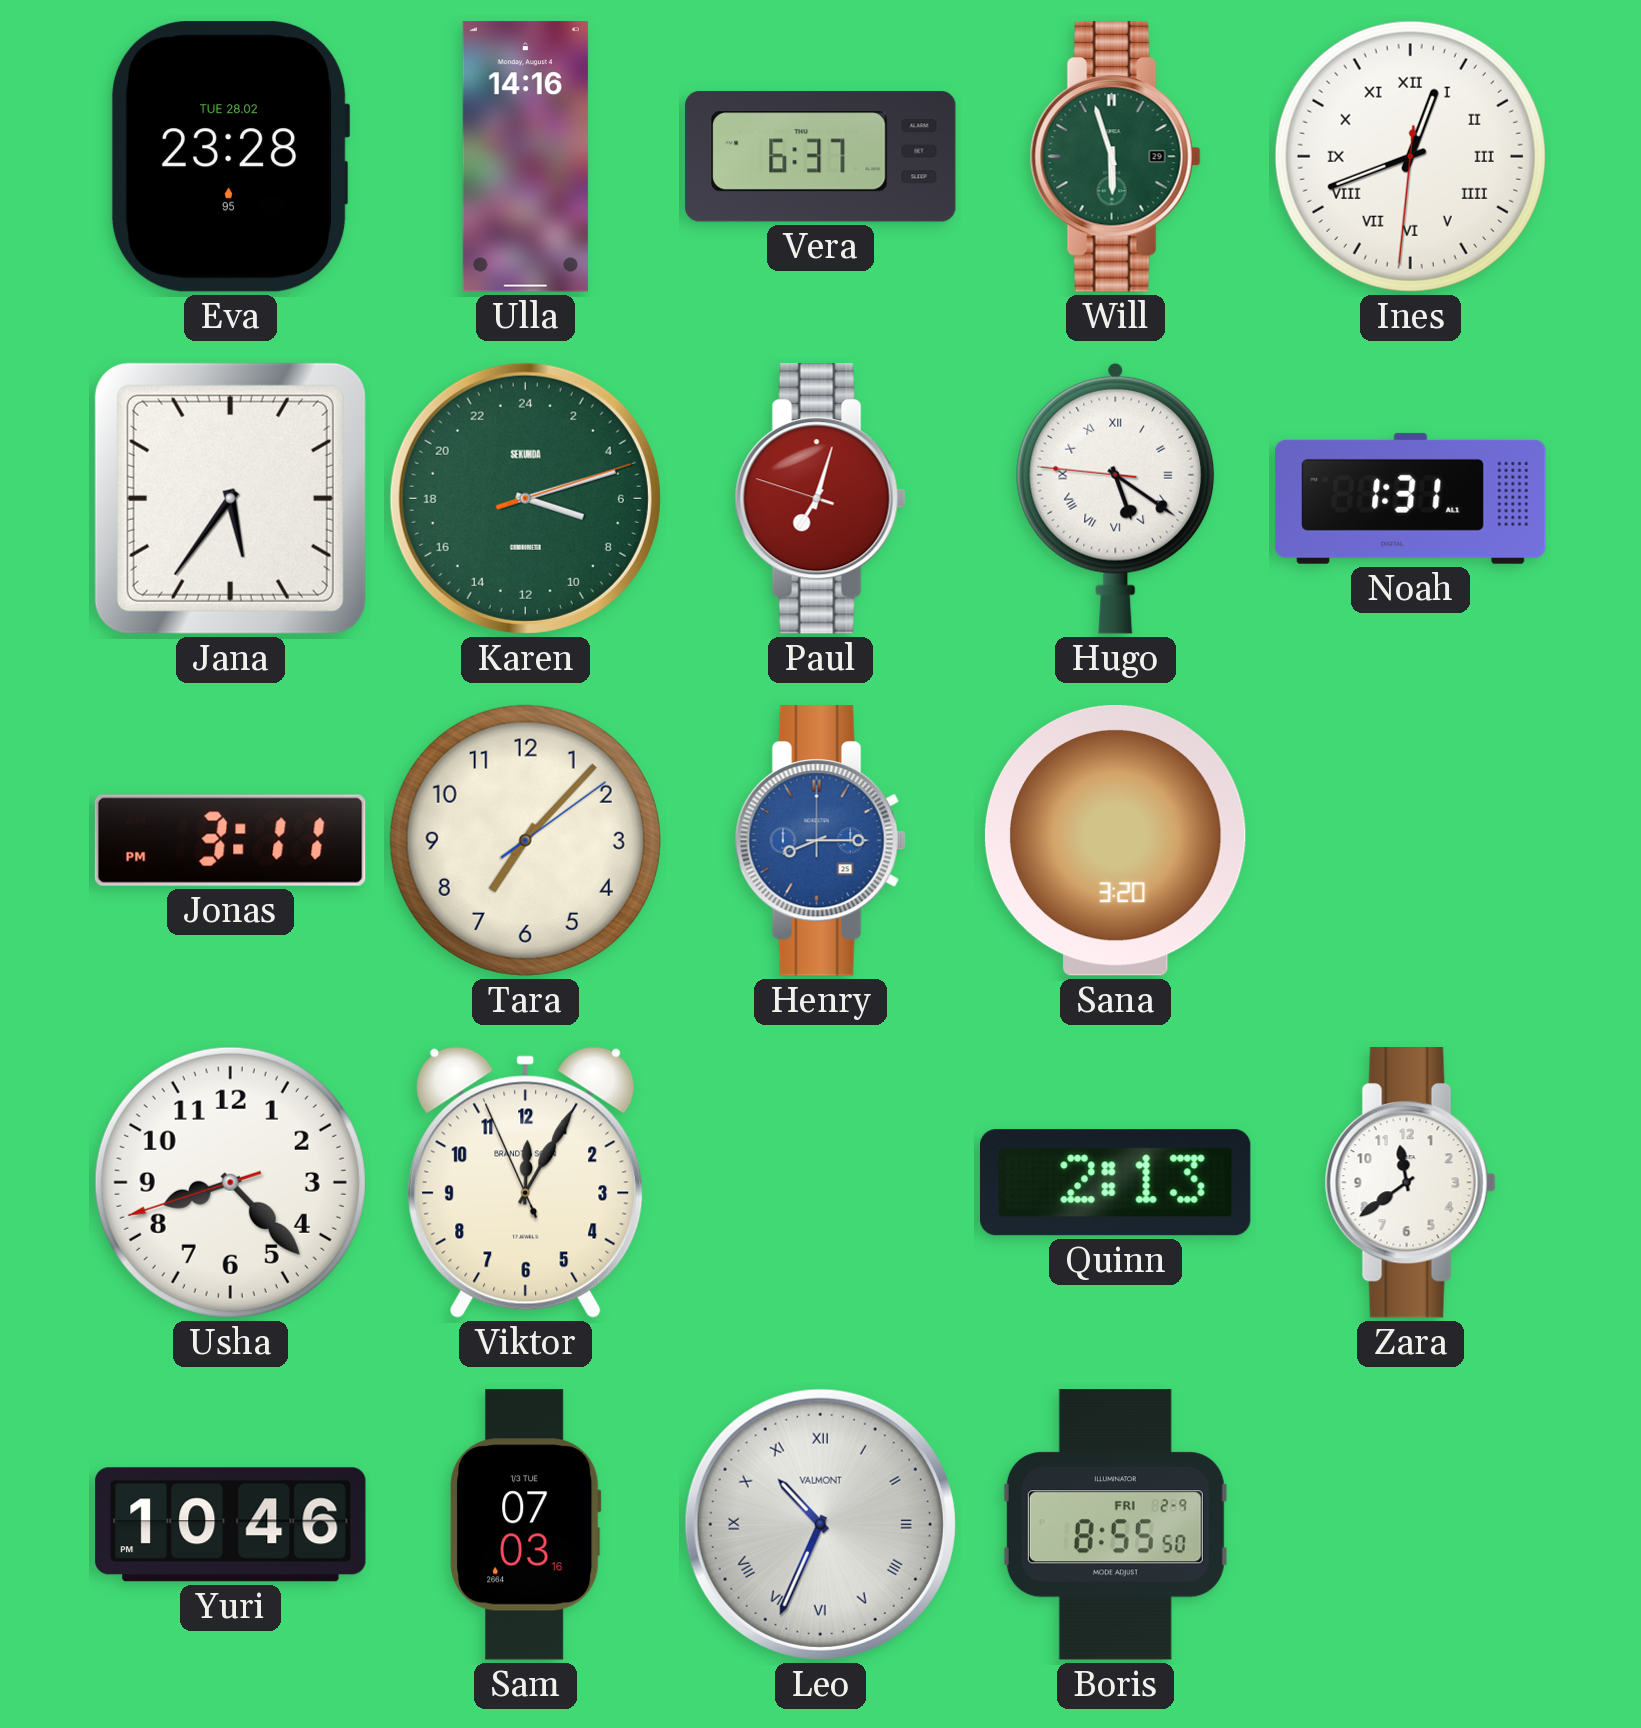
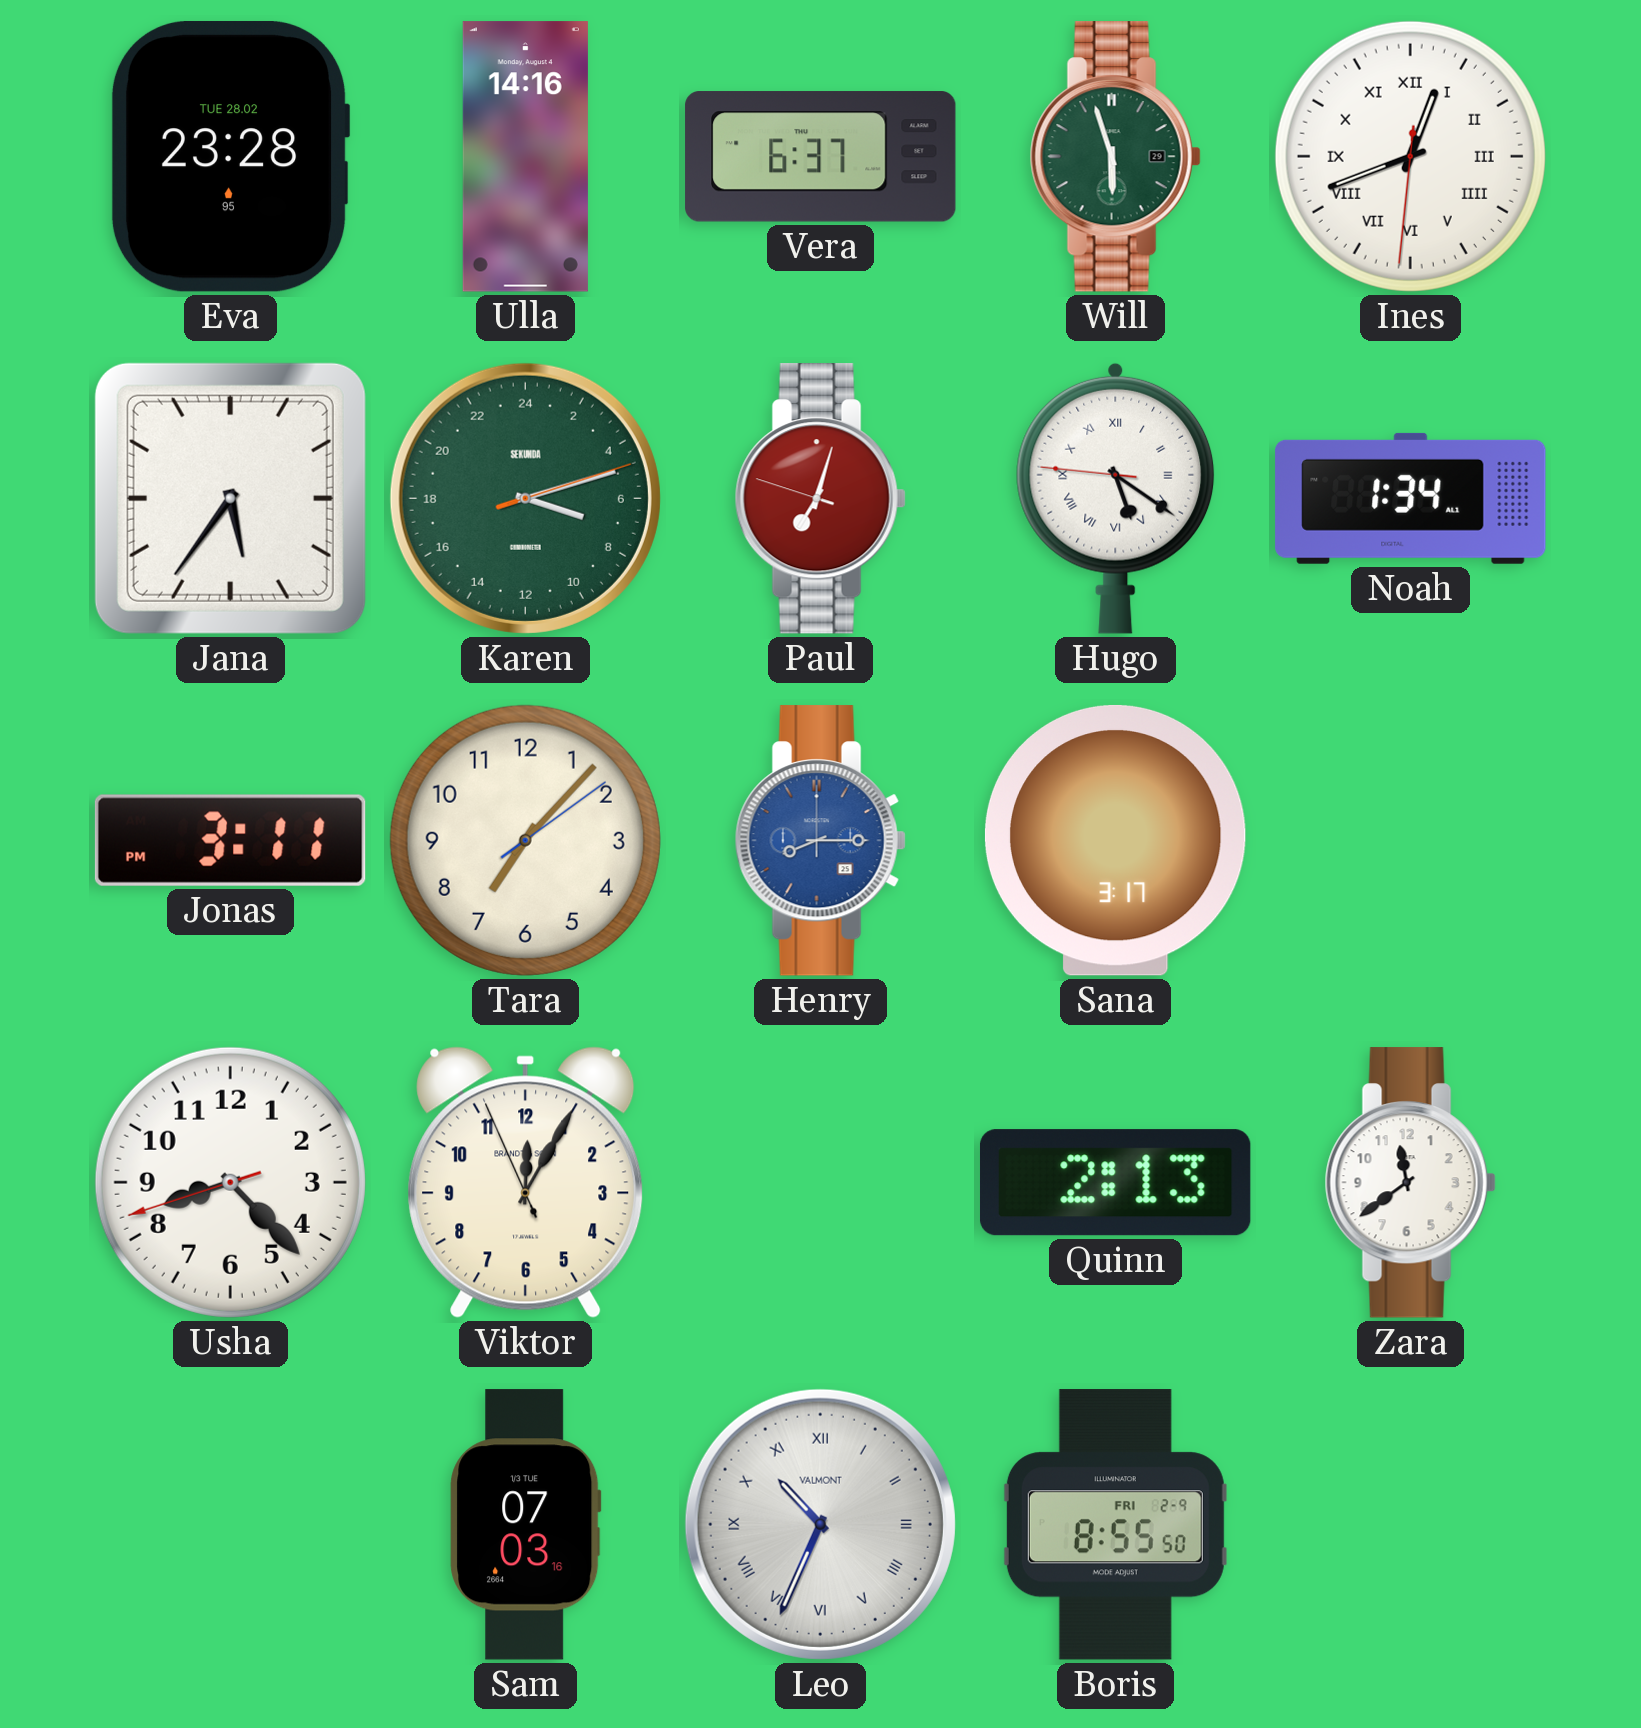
Noah: 1:31 -> 1:34 (1411, 498)
Sana: 3:20 -> 3:17 (1115, 840)
Yuri: 10:46 -> none (231, 1525)
